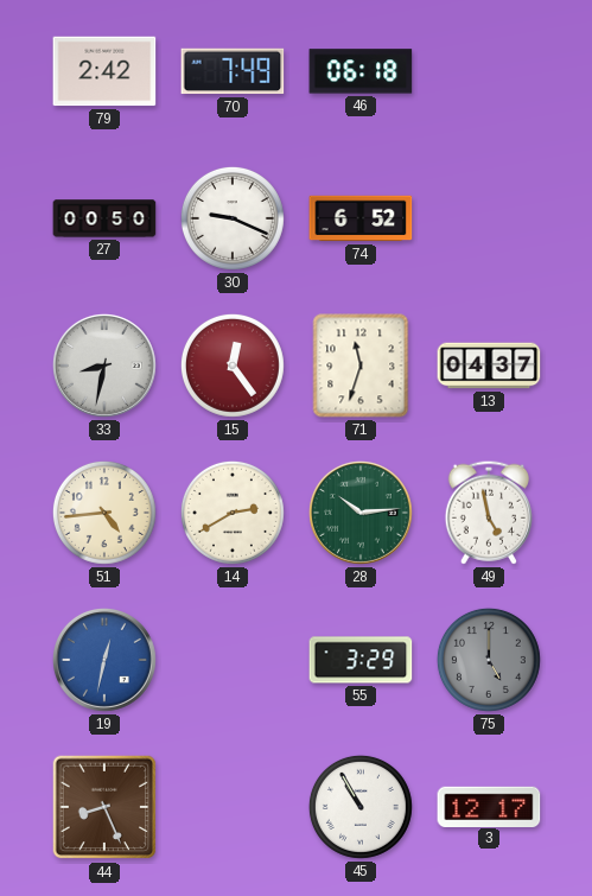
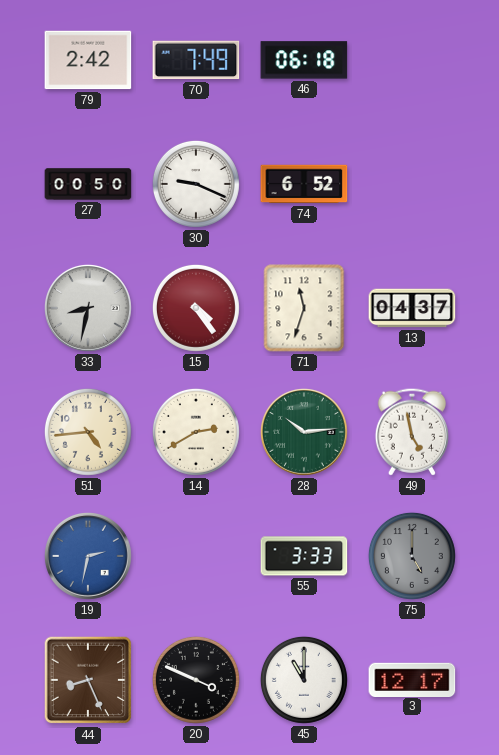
15: 12:24 -> 4:24 (196, 308)
19: 12:32 -> 2:32 (88, 556)
55: 3:29 -> 3:33 (304, 556)
20: none -> 3:49 (196, 680)
45: 10:55 -> 11:00 (304, 680)
